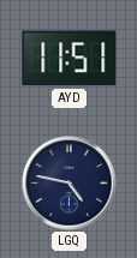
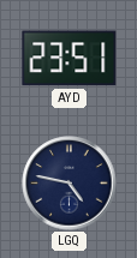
AYD: 11:51 -> 23:51 (70, 59)
